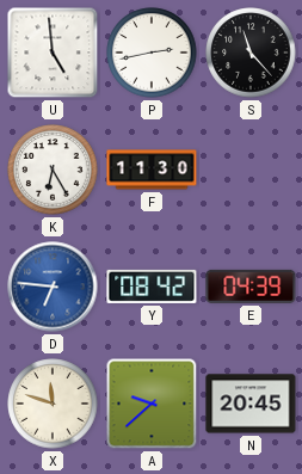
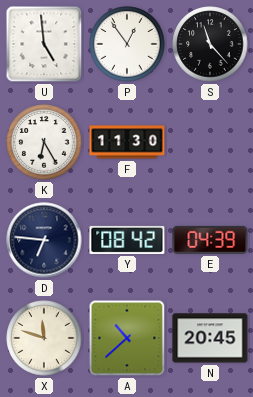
P: 2:43 -> 12:54 (127, 44)
D dial: blue -> navy (44, 240)
A: 9:38 -> 10:38 (127, 338)
